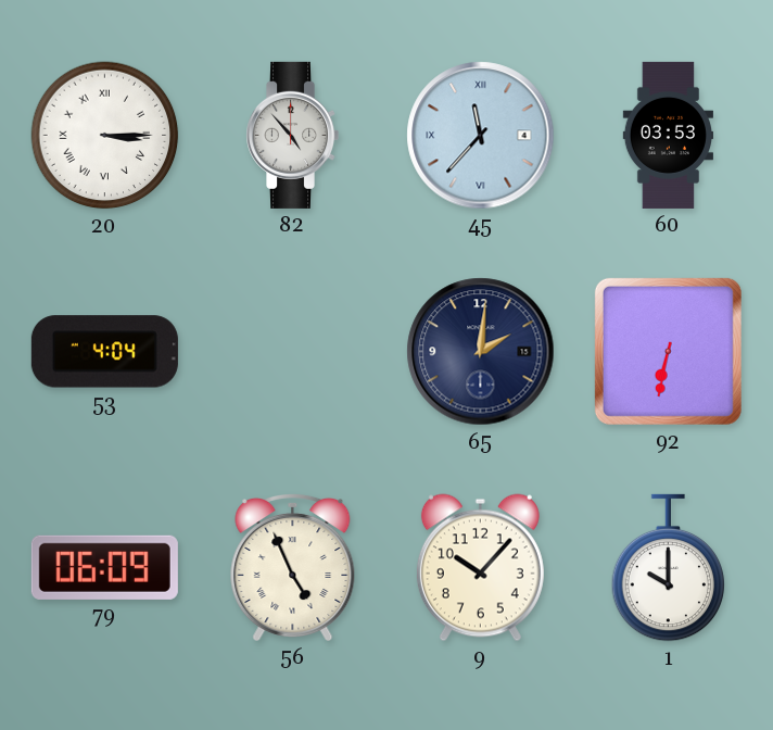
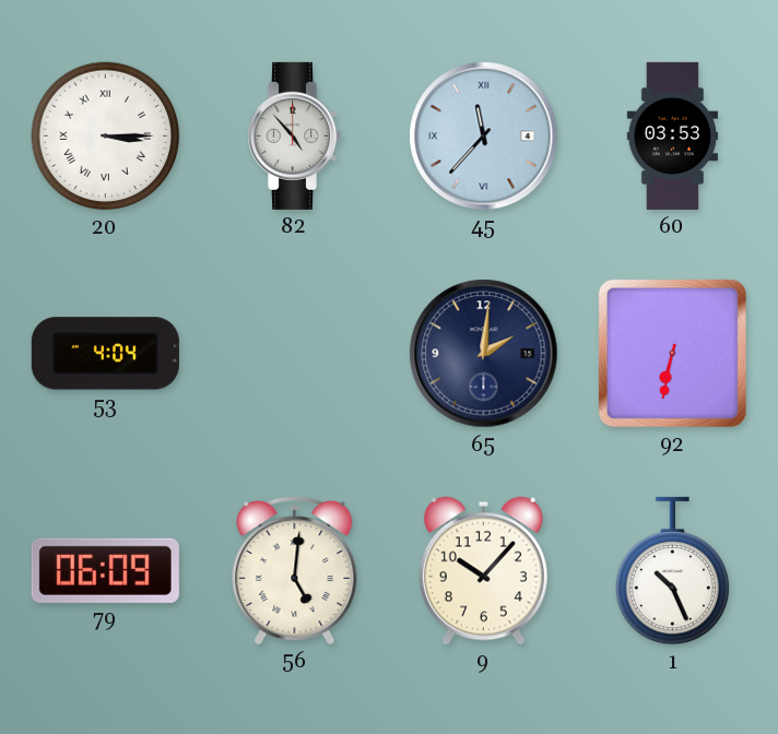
56: 4:56 -> 5:01 (295, 570)
1: 10:00 -> 10:26 (673, 571)
